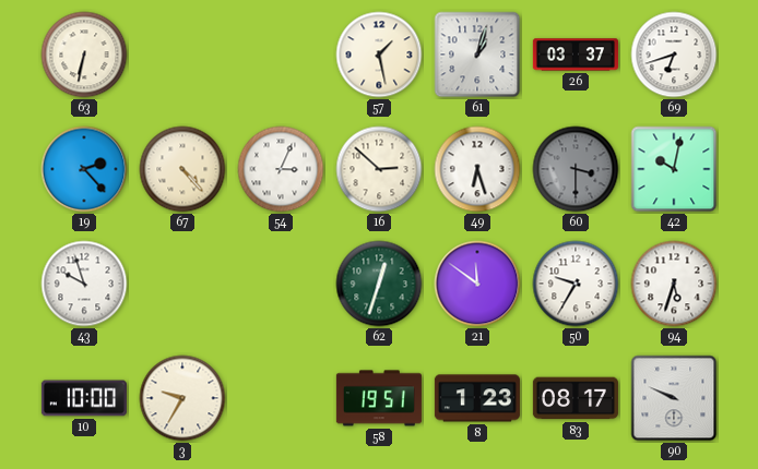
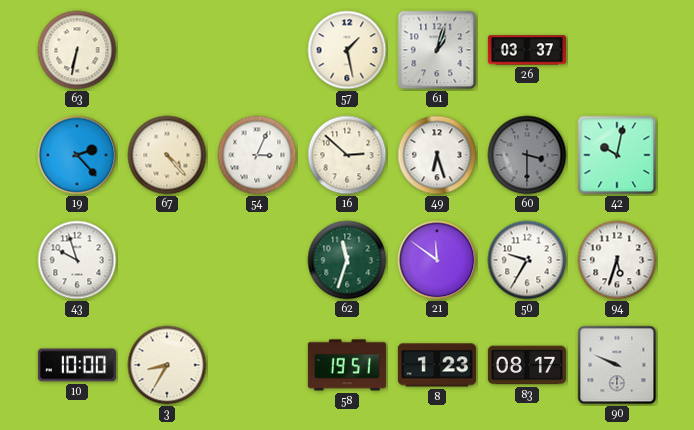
69: 6:42 -> none (674, 55)
62: 12:33 -> 11:33 (347, 260)
3: 9:35 -> 8:35 (167, 365)
